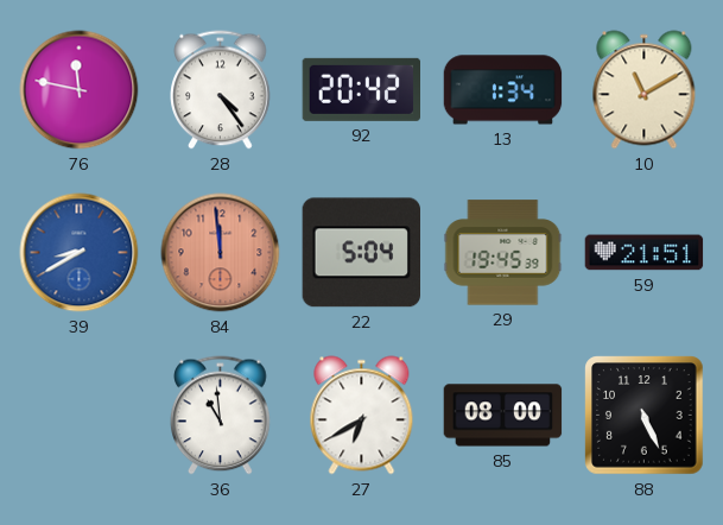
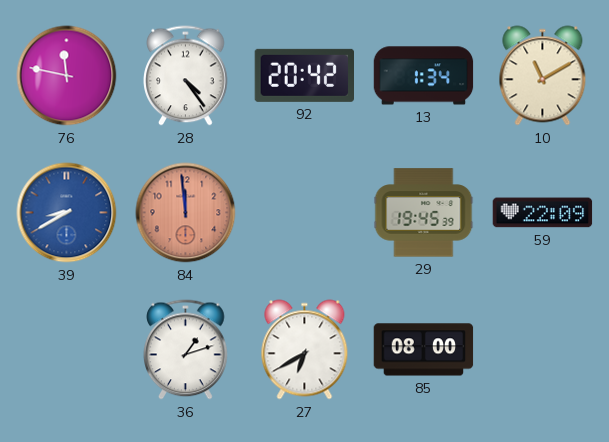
22: 5:04 -> none (361, 253)
59: 21:51 -> 22:09 (543, 213)
36: 10:59 -> 1:12 (186, 350)
88: 5:26 -> none (645, 416)
